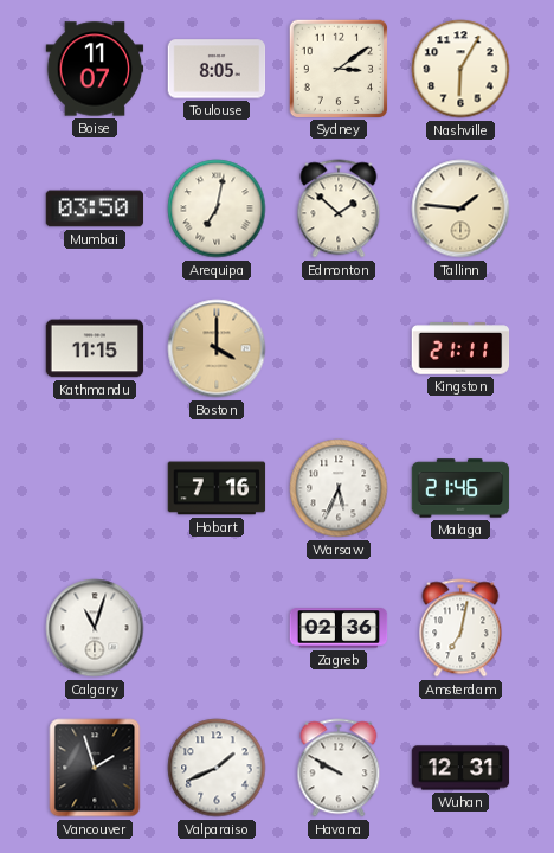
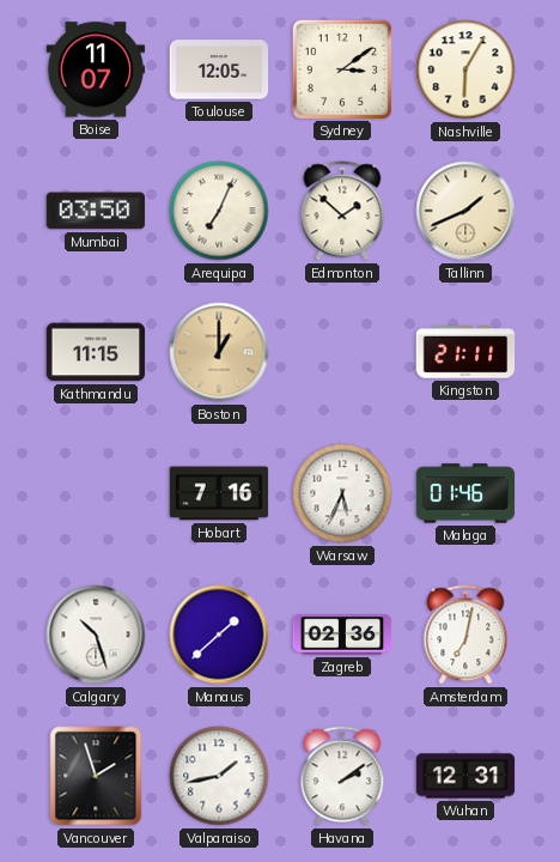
Toulouse: 8:05 -> 12:05 (219, 69)
Arequipa: 7:02 -> 7:04 (219, 211)
Tallinn: 1:46 -> 1:41 (465, 211)
Boston: 4:00 -> 1:00 (219, 352)
Malaga: 21:46 -> 01:46 (465, 493)
Calgary: 11:03 -> 10:27 (96, 635)
Manaus: none -> 1:38 (219, 635)
Valparaiso: 1:41 -> 1:43 (219, 776)
Havana: 9:50 -> 2:09 (342, 776)
